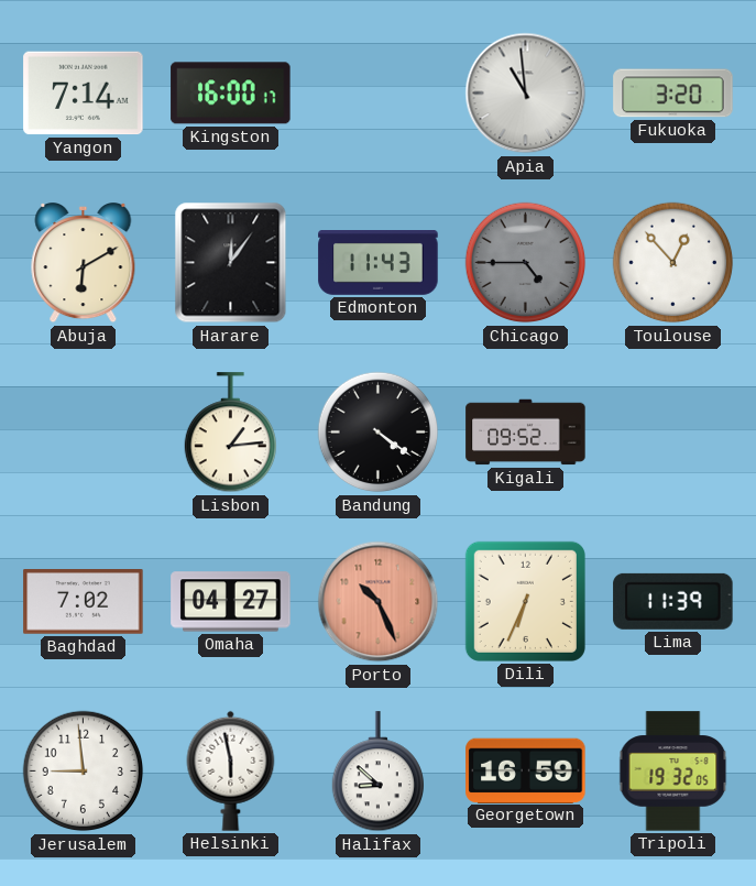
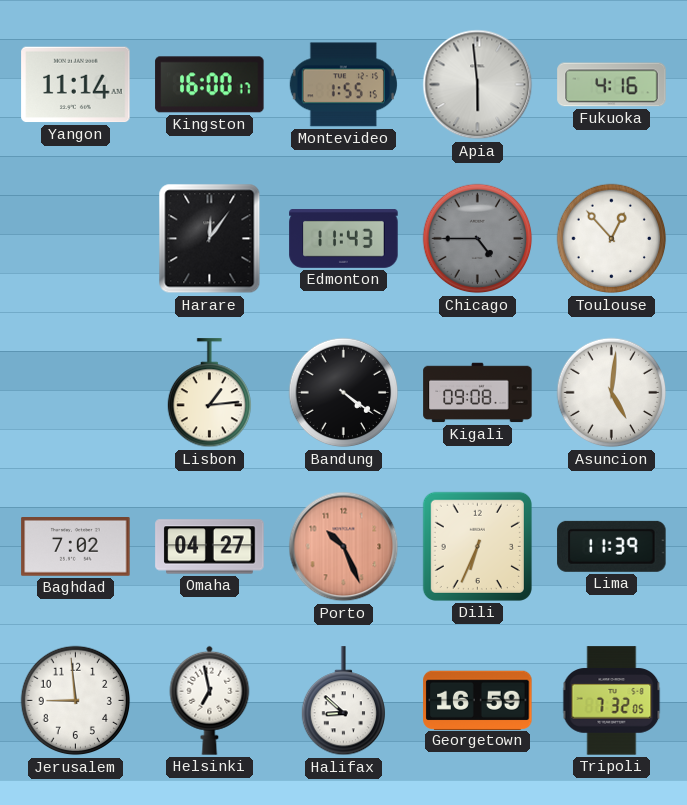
Yangon: 7:14 -> 11:14 (76, 85)
Montevideo: none -> 1:55 (343, 85)
Apia: 10:59 -> 5:59 (478, 85)
Fukuoka: 3:20 -> 4:16 (612, 85)
Abuja: 6:10 -> none (84, 264)
Kigali: 09:52 -> 09:08 (478, 393)
Asuncion: none -> 5:01 (612, 393)
Helsinki: 5:58 -> 6:58 (210, 700)
Tripoli: 19:32 -> 7:32 (612, 701)
